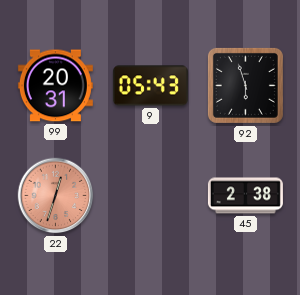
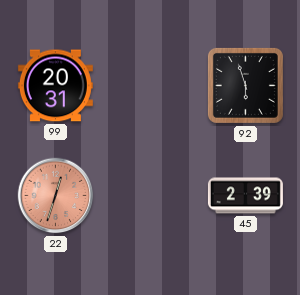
9: 05:43 -> none (150, 86)
45: 2:38 -> 2:39 (245, 196)
